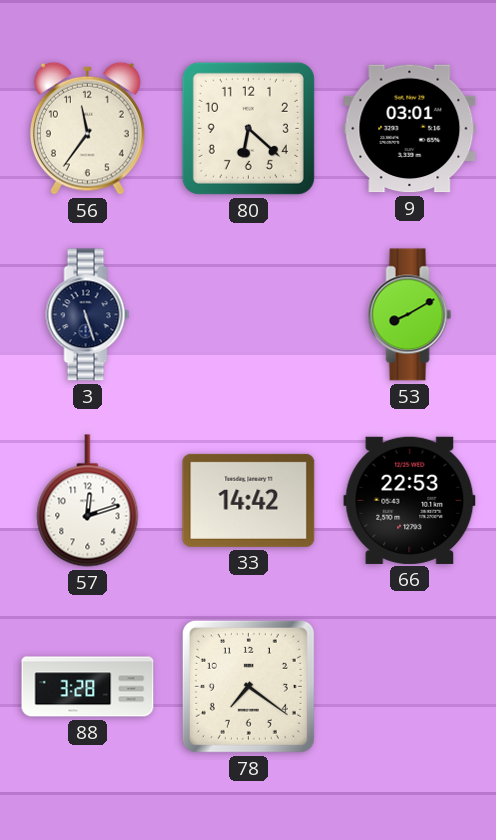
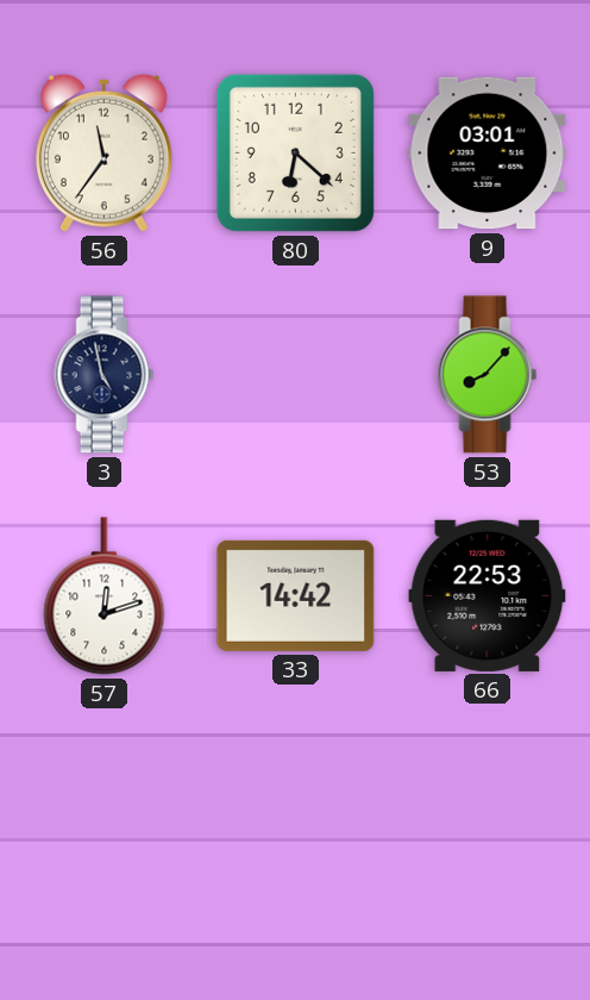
3: 5:27 -> 4:58 (105, 375)
53: 8:10 -> 8:07 (488, 375)
88: 3:28 -> none (88, 687)
78: 7:21 -> none (248, 686)
